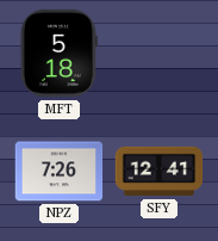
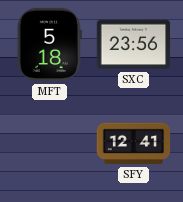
SXC: none -> 23:56 (134, 45)
NPZ: 7:26 -> none (60, 172)
